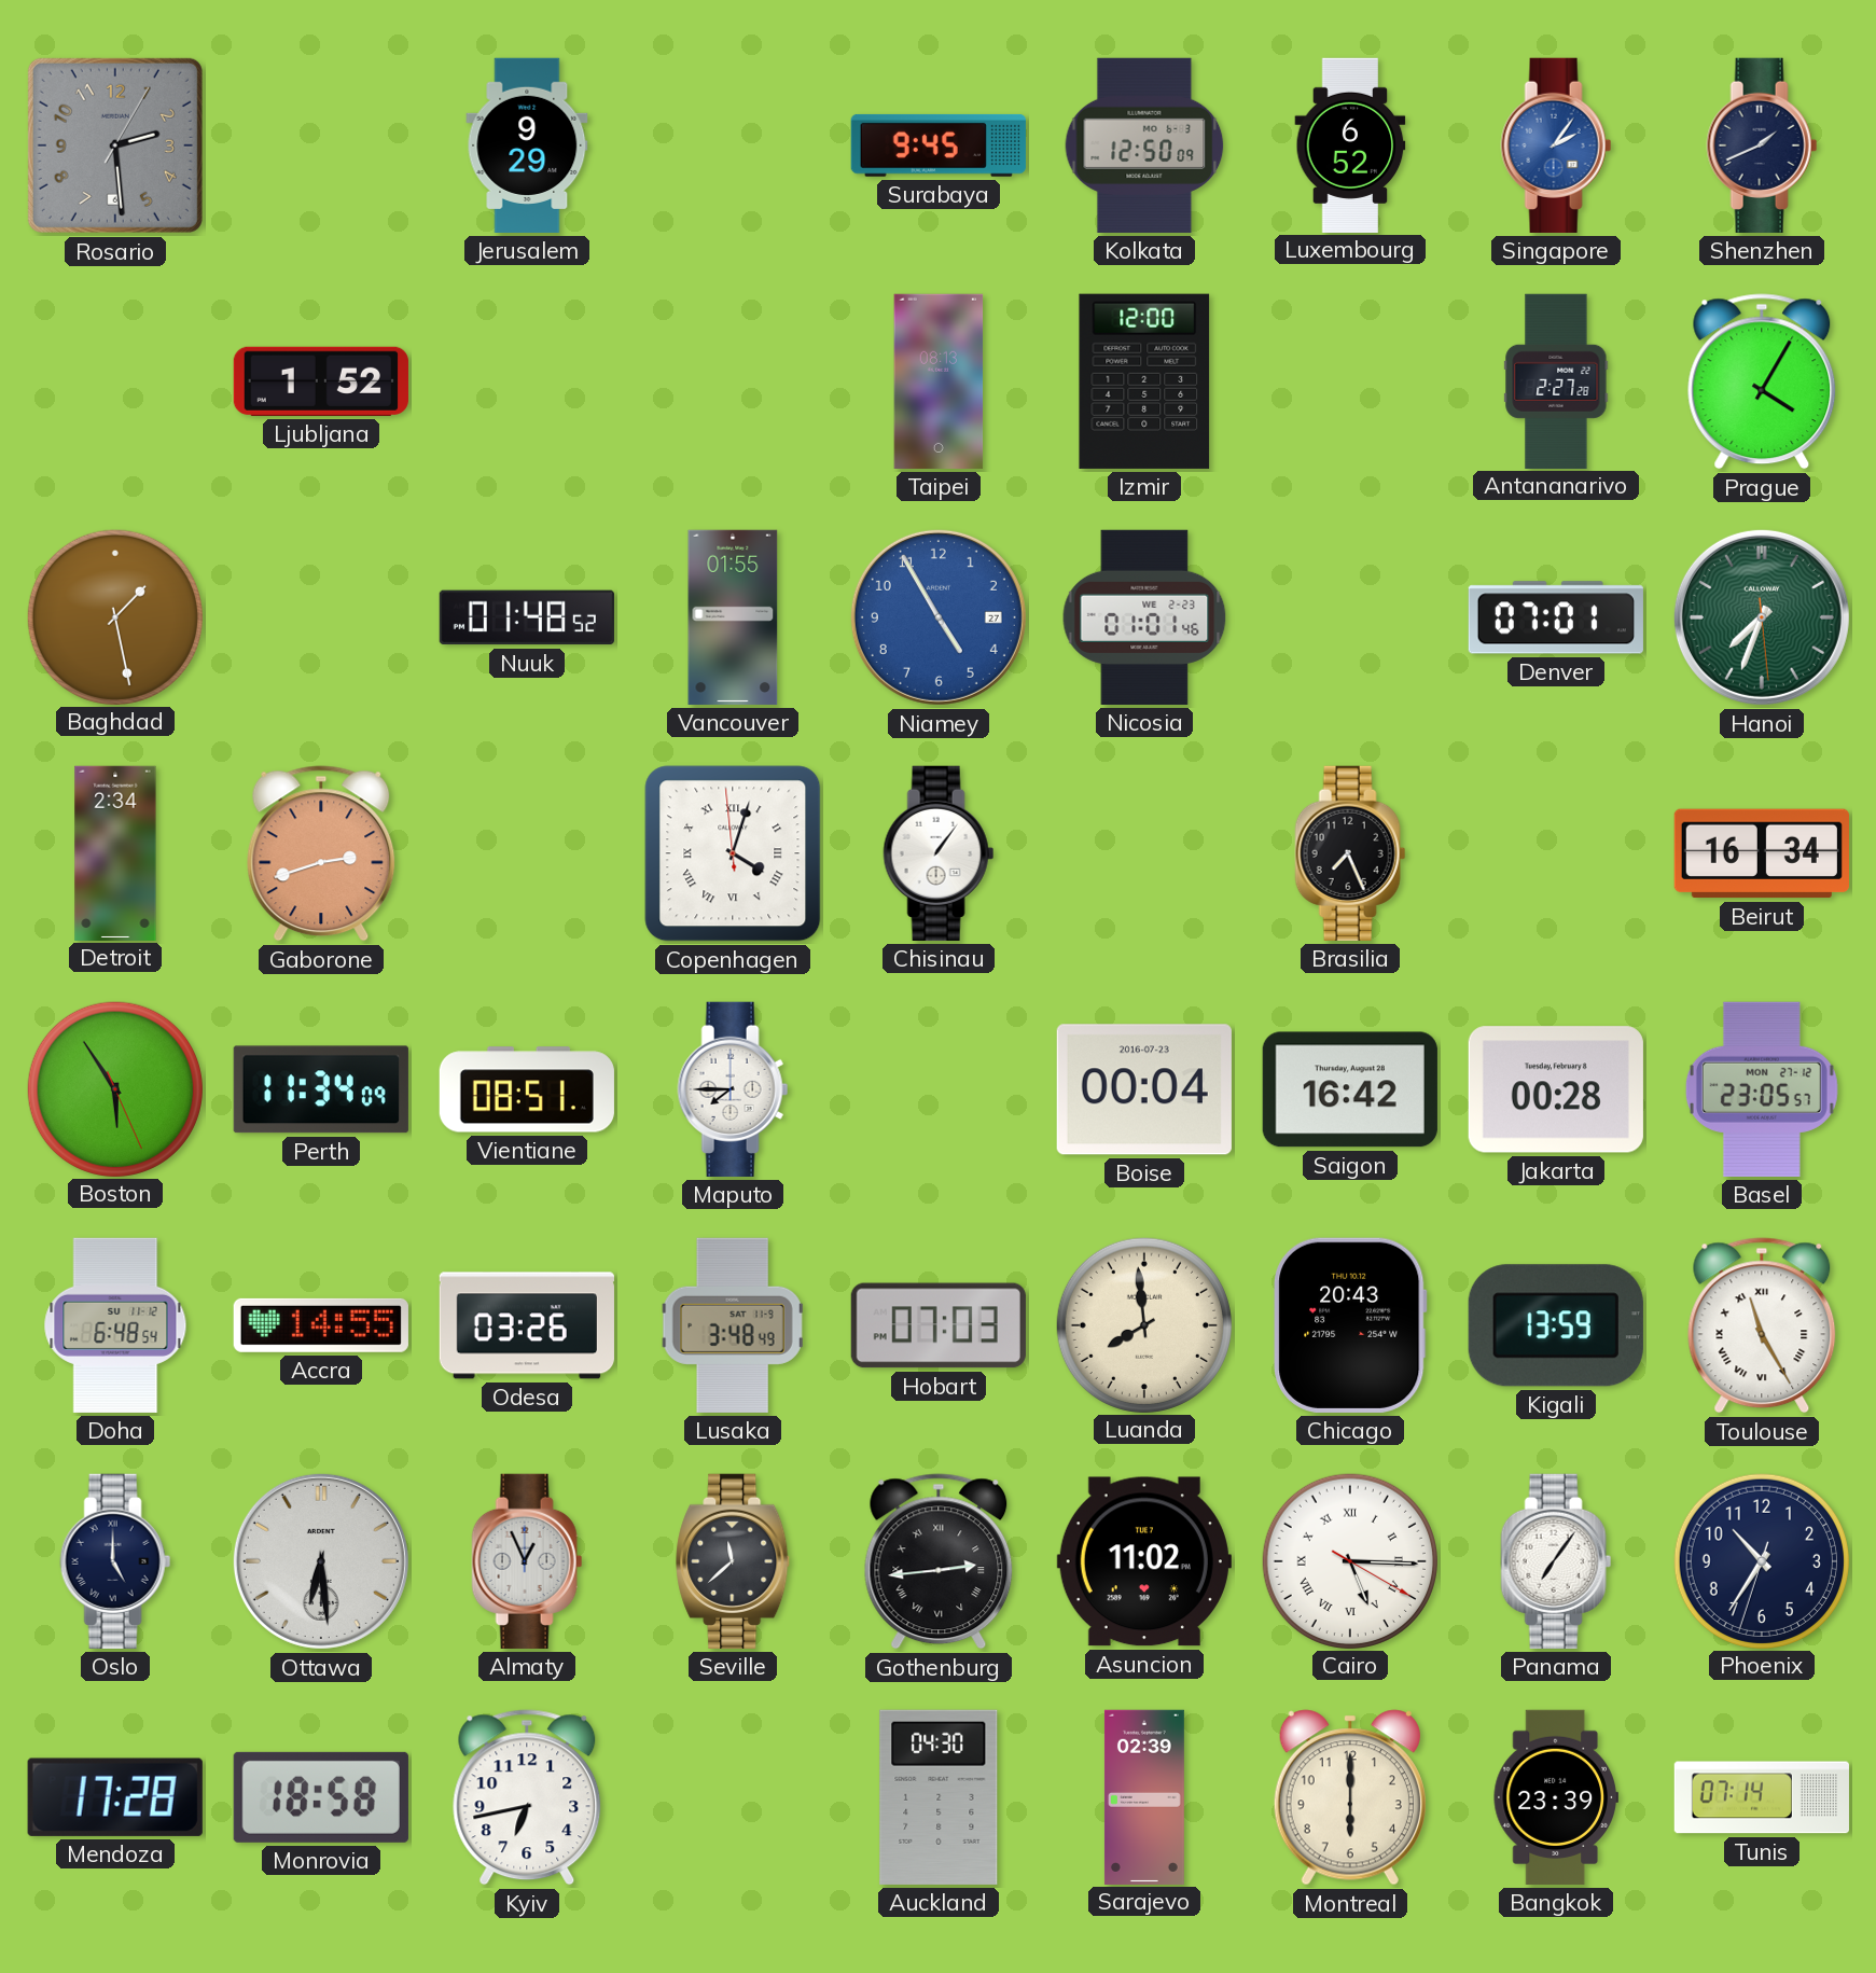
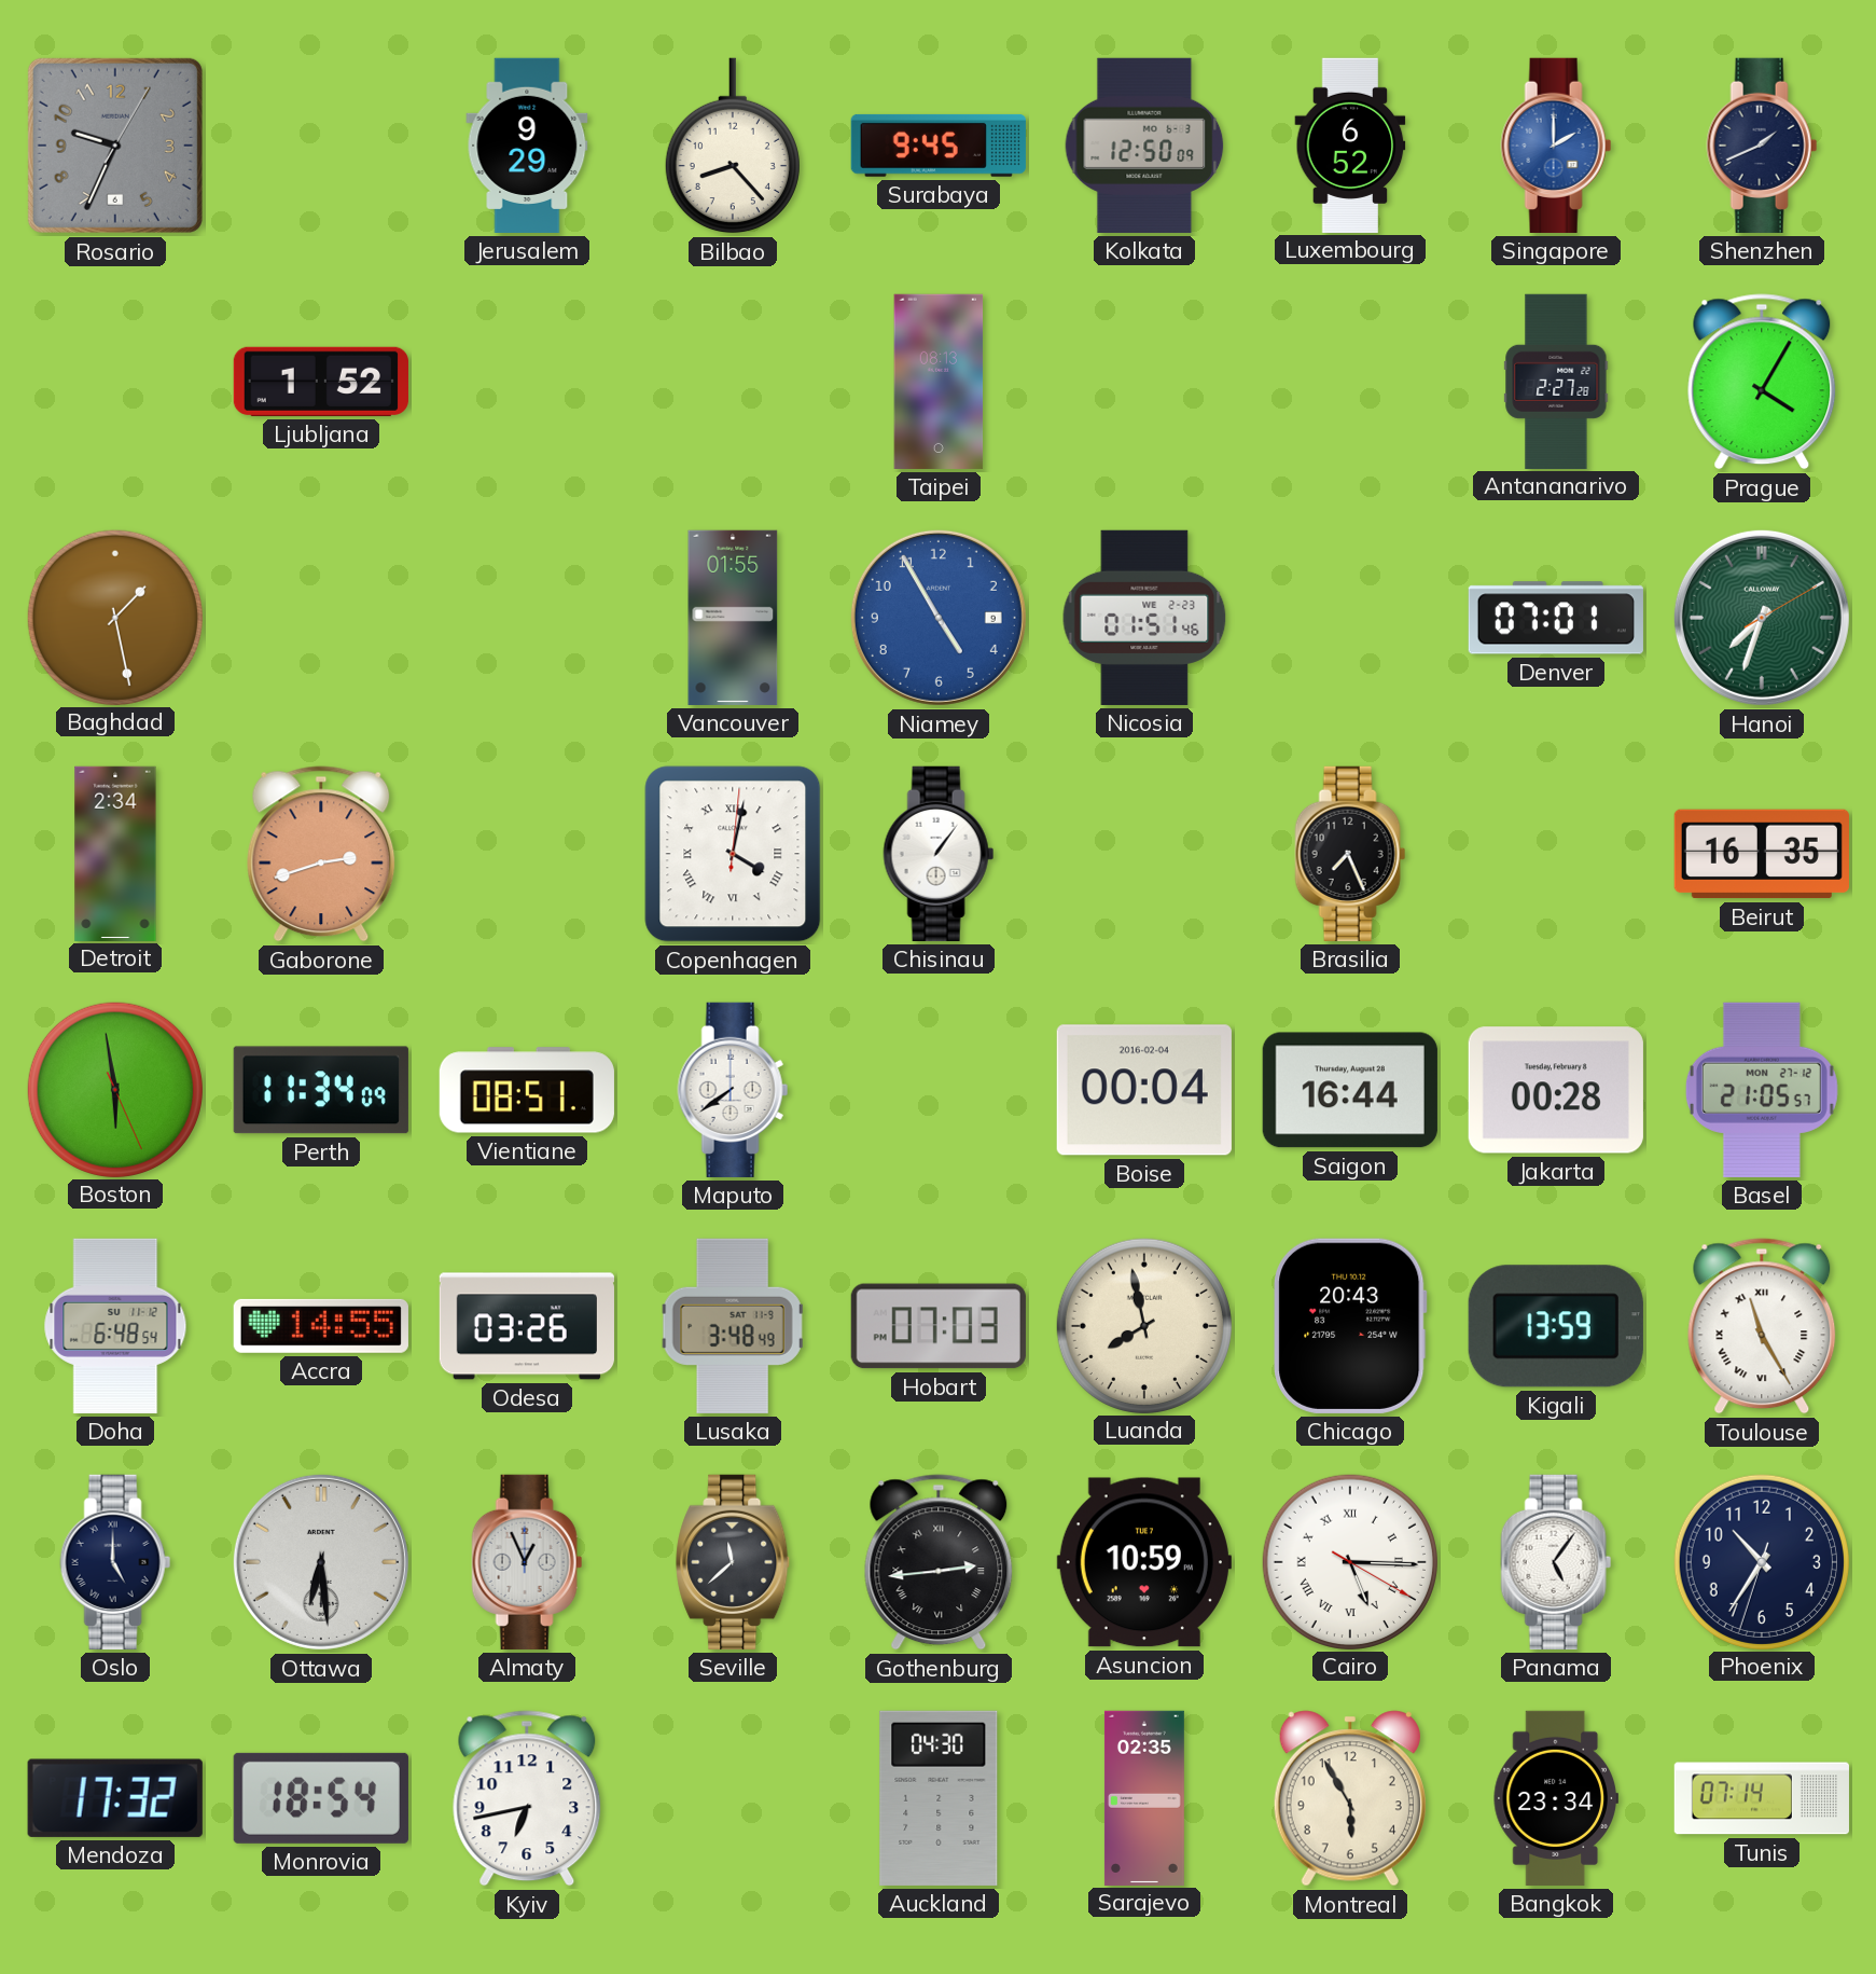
Rosario: 2:29 -> 9:34 (115, 146)
Bilbao: none -> 8:23 (733, 146)
Singapore: 2:06 -> 2:00 (1556, 146)
Izmir: 12:00 -> none (1144, 381)
Nuuk: 01:48 -> none (527, 617)
Niamey date: 27 -> 9 (939, 618)
Nicosia: 01:01 -> 01:51 (1144, 618)
Hanoi: 7:33:29 -> 7:33:10 (1762, 618)
Copenhagen: 4:02:59 -> 4:02:01 (733, 854)
Beirut: 16:34 -> 16:35 (1762, 854)
Boston: 5:54 -> 5:58 (114, 1089)
Maputo: 7:45 -> 7:39 (733, 1090)
Boise date: 2016-07-23 -> 2016-02-04 (1144, 1090)
Saigon: 16:42 -> 16:44 (1350, 1090)
Basel: 23:05 -> 21:05 (1762, 1090)
Luanda: 7:59 -> 7:58 (1143, 1325)
Asuncion: 11:02 -> 10:59 (1144, 1562)
Panama: 7:06 -> 5:06 (1556, 1562)
Mendoza: 17:28 -> 17:32 (115, 1798)
Monrovia: 18:58 -> 18:54 (321, 1798)
Sarajevo: 02:39 -> 02:35 (1144, 1797)
Montreal: 6:00 -> 5:55 (1350, 1798)
Bangkok: 23:39 -> 23:34 (1556, 1798)
